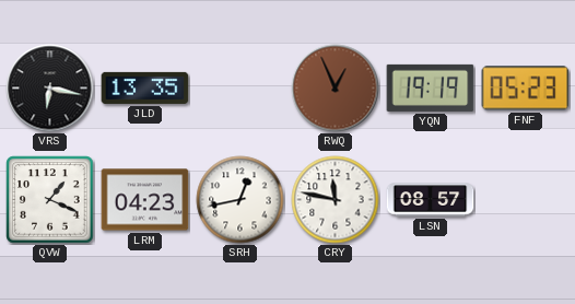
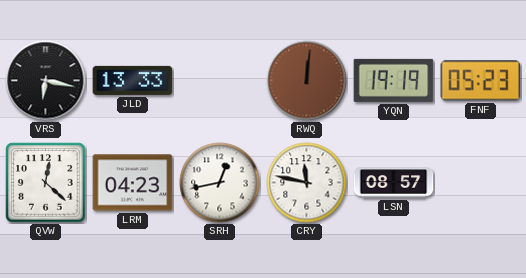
JLD: 13:35 -> 13:33 (133, 80)
RWQ: 12:56 -> 12:01 (307, 81)
QVW: 1:19 -> 12:22 (46, 183)
